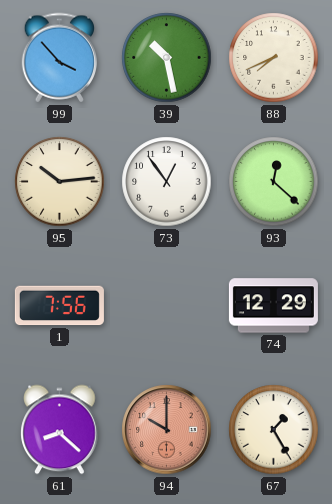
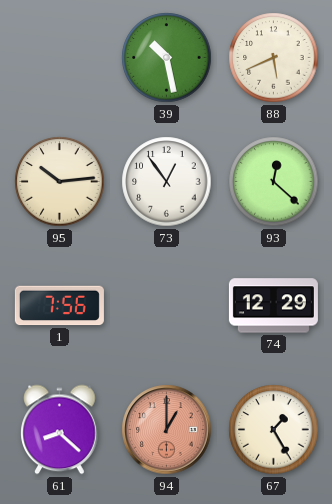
99: 3:53 -> none (60, 58)
88: 7:41 -> 5:41 (274, 58)
94: 10:00 -> 1:00 (167, 430)
